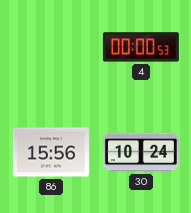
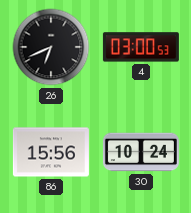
26: none -> 6:41 (51, 47)
4: 00:00 -> 03:00 (141, 47)
